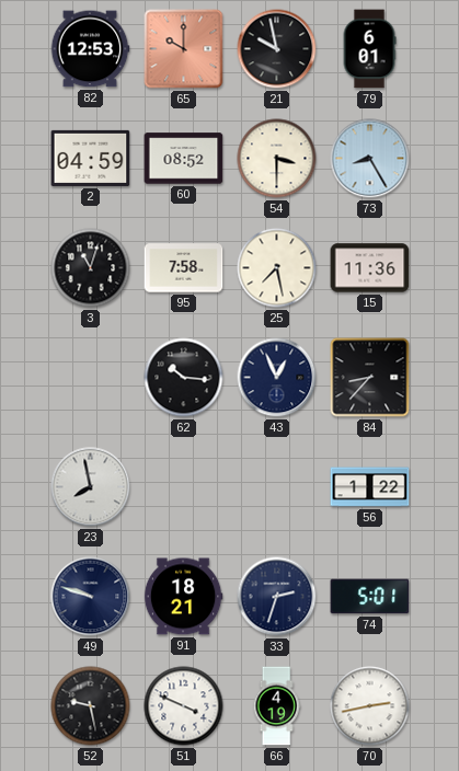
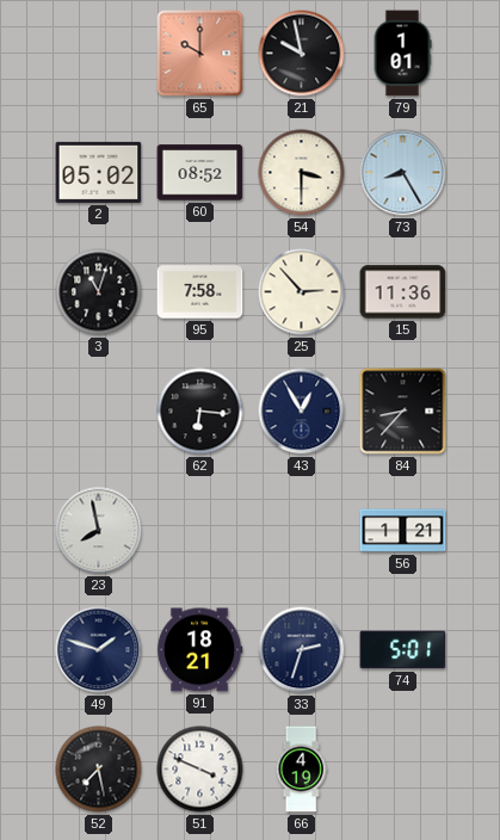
82: 12:53 -> none (90, 49)
79: 6:01 -> 1:01 (402, 54)
2: 04:59 -> 05:02 (99, 172)
25: 7:28 -> 2:53 (302, 292)
62: 10:16 -> 6:16 (200, 412)
43: 12:56 -> 12:55 (302, 412)
56: 1:22 -> 1:21 (403, 531)
49: 9:48 -> 1:48 (99, 650)
52: 9:28 -> 7:28 (99, 770)
70: 2:43 -> none (370, 706)
